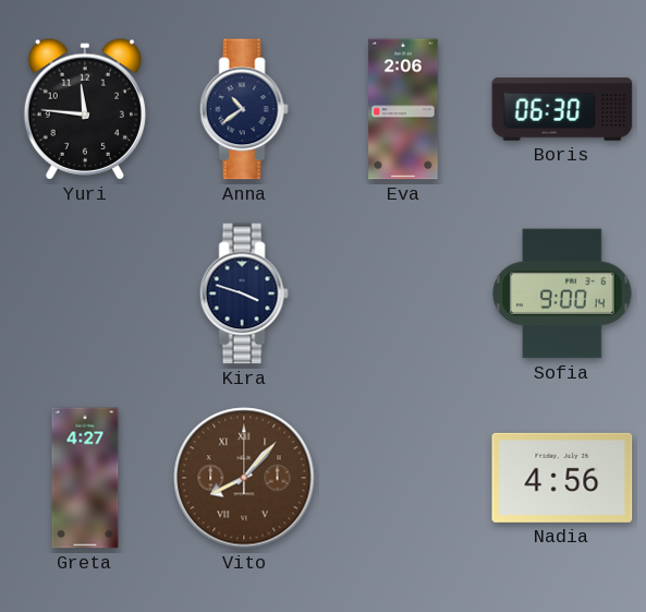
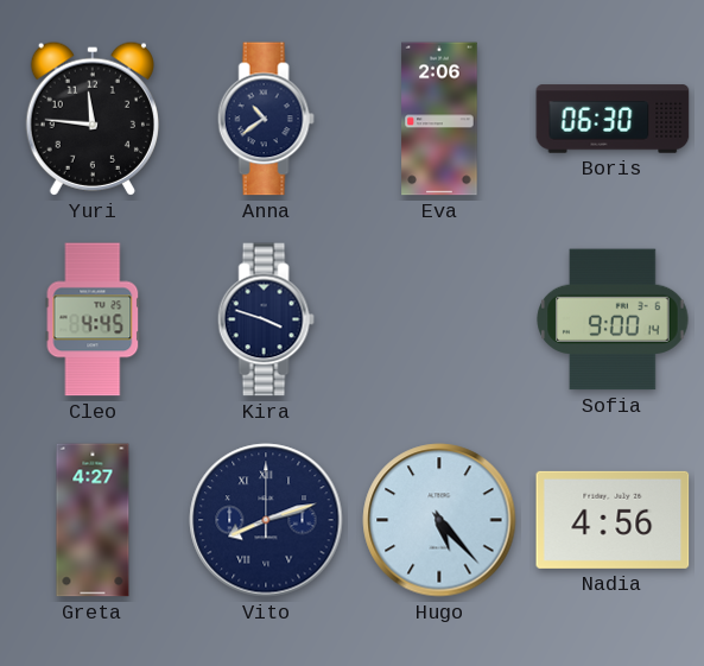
Cleo: none -> 4:45 (93, 319)
Vito: 8:07 -> 8:12 (266, 520)
Vito dial: brown -> navy (266, 520)
Hugo: none -> 5:23 (439, 520)
